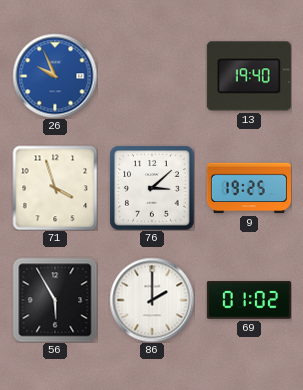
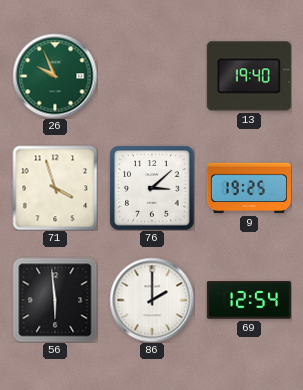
26 dial: blue -> green (55, 76)
56: 5:55 -> 5:59 (55, 300)
69: 01:02 -> 12:54 (249, 300)
